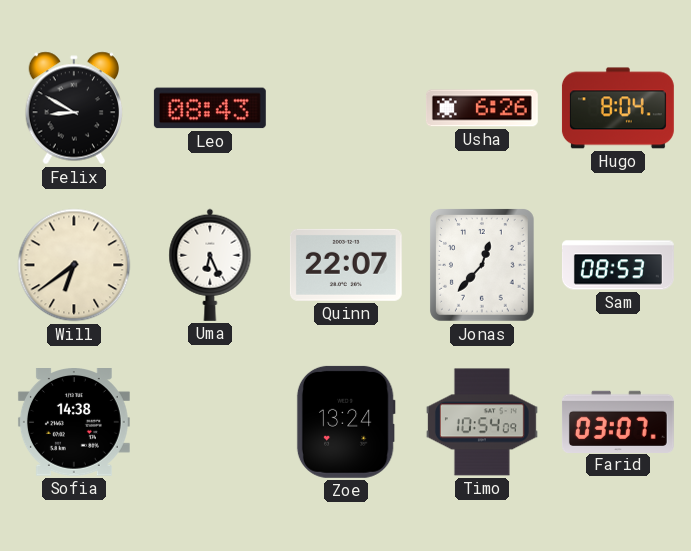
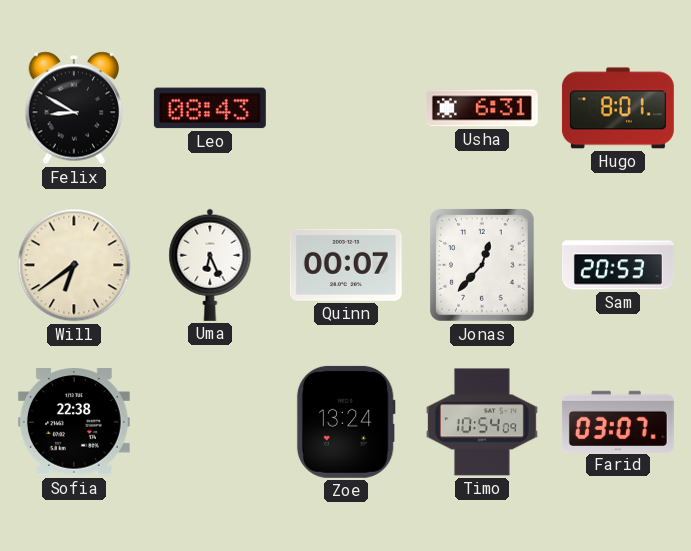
Usha: 6:26 -> 6:31 (482, 108)
Hugo: 8:04 -> 8:01 (618, 108)
Quinn: 22:07 -> 00:07 (346, 265)
Sam: 08:53 -> 20:53 (618, 265)
Sofia: 14:38 -> 22:38 (74, 423)
